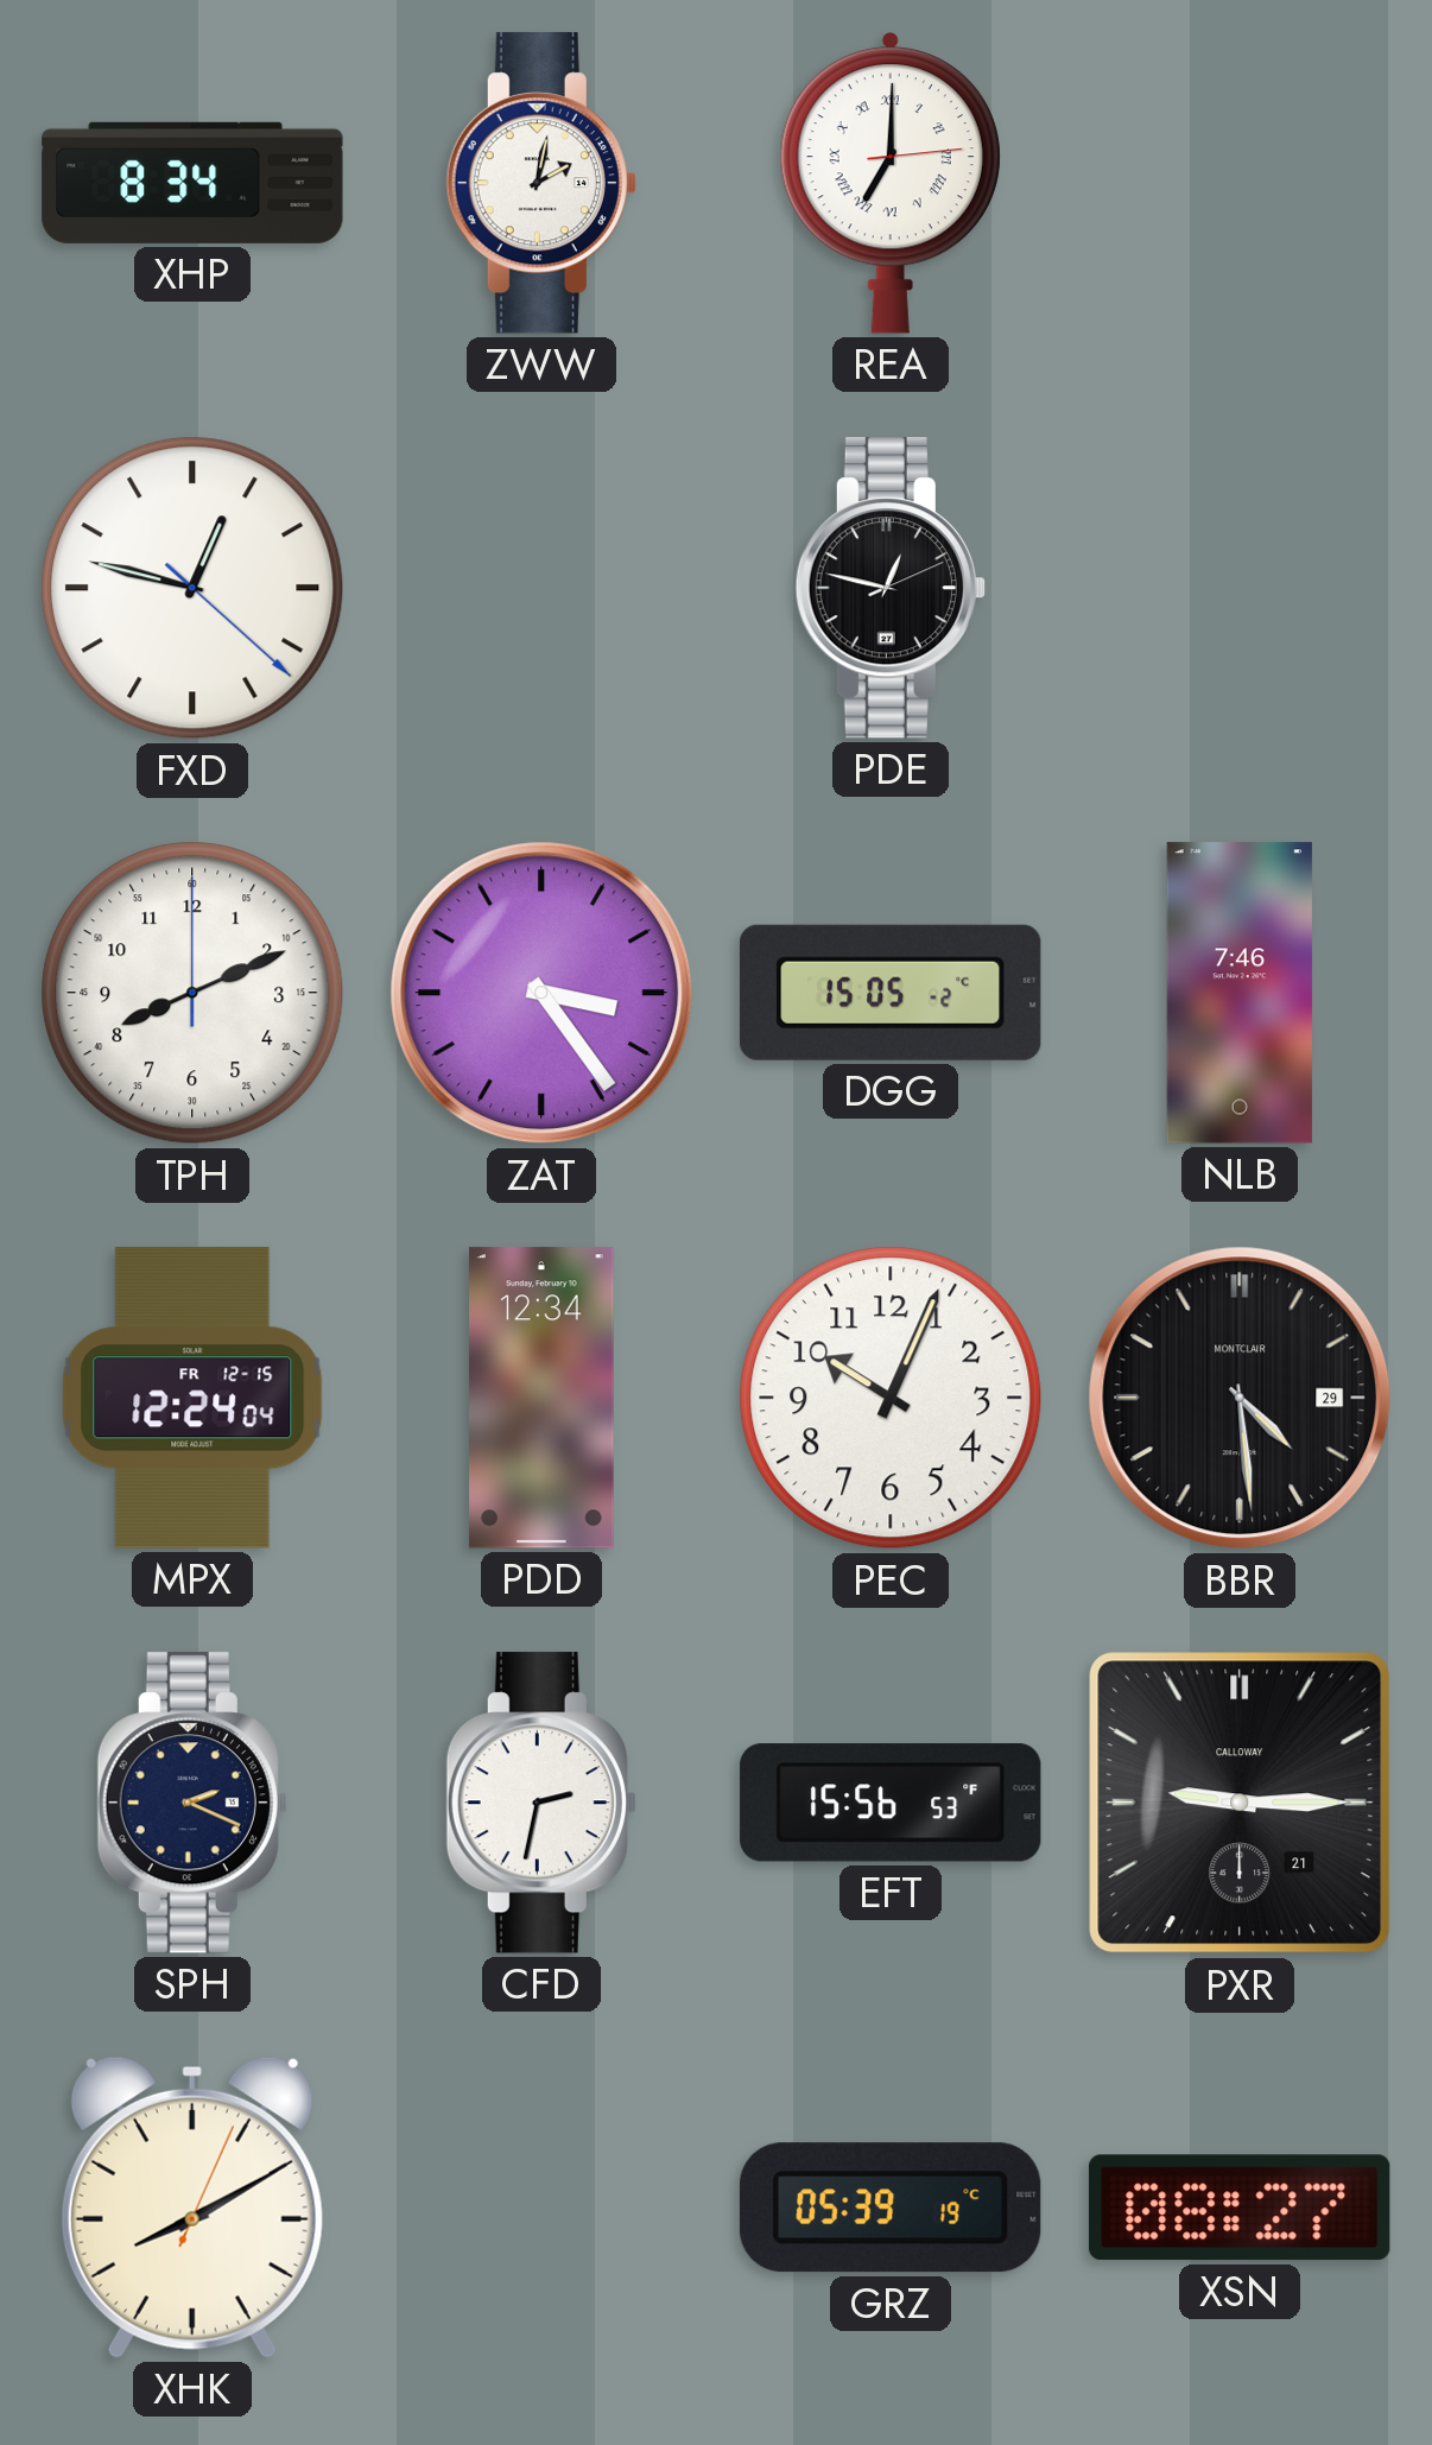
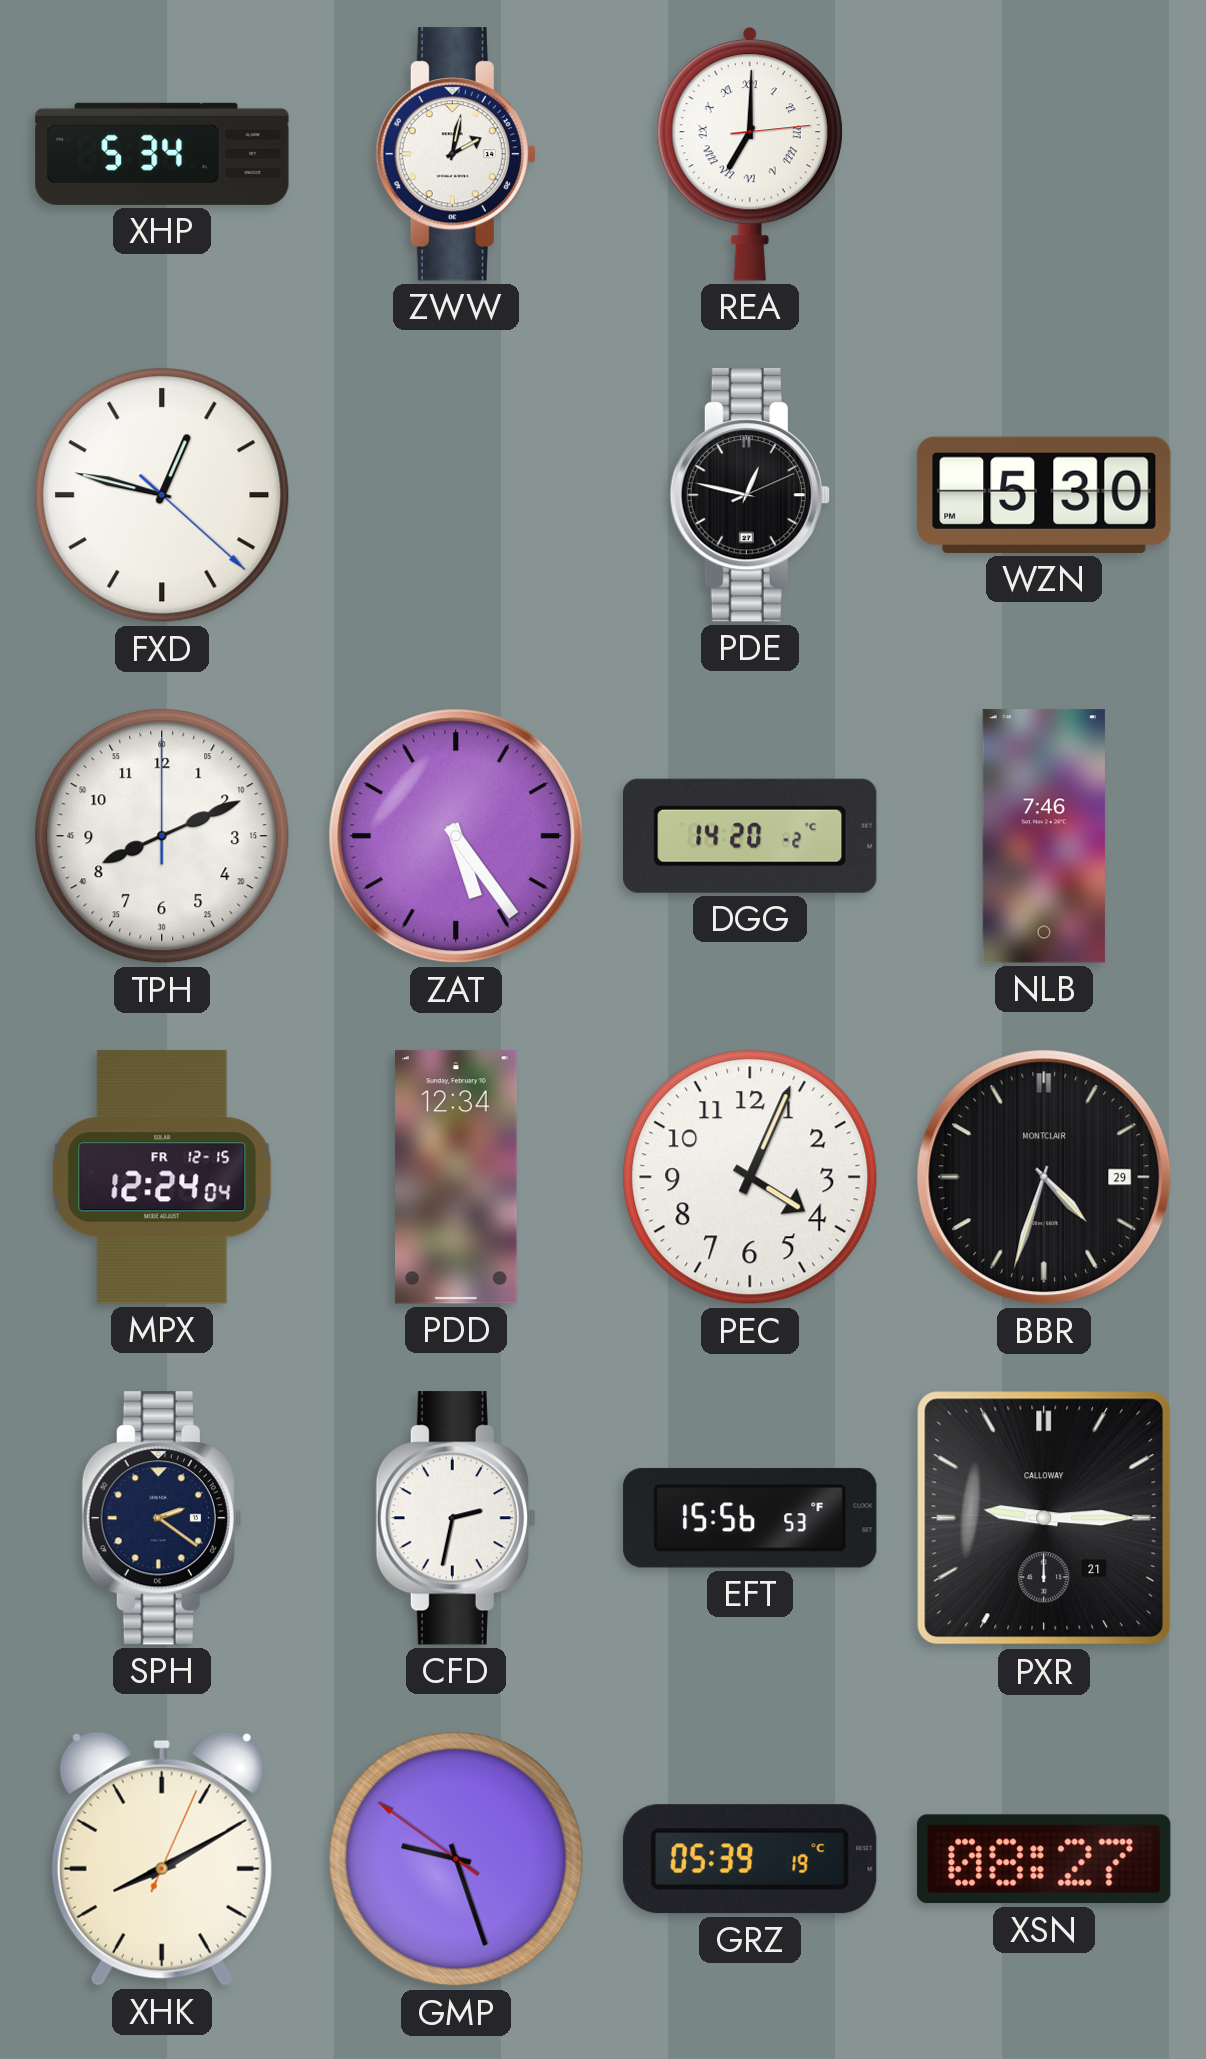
XHP: 8:34 -> 5:34 (162, 154)
WZN: none -> 5:30 (1044, 495)
ZAT: 3:24 -> 5:24 (456, 836)
DGG: 15:05 -> 14:20 (751, 836)
PEC: 10:04 -> 4:04 (750, 1177)
BBR: 4:29 -> 4:33 (1044, 1177)
SPH: 2:19 -> 2:21 (162, 1518)
GMP: none -> 9:26 (456, 1859)
